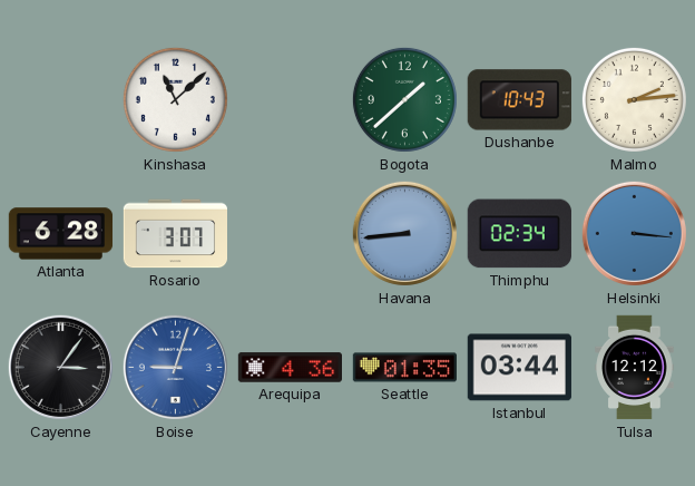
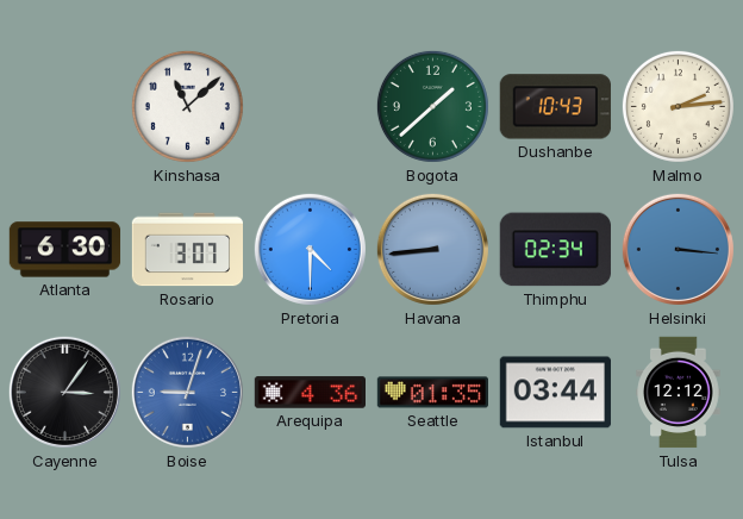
Atlanta: 6:28 -> 6:30 (65, 250)
Pretoria: none -> 4:30 (310, 249)
